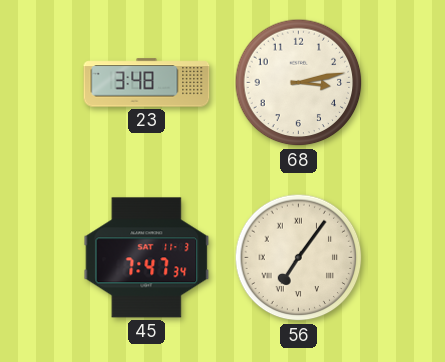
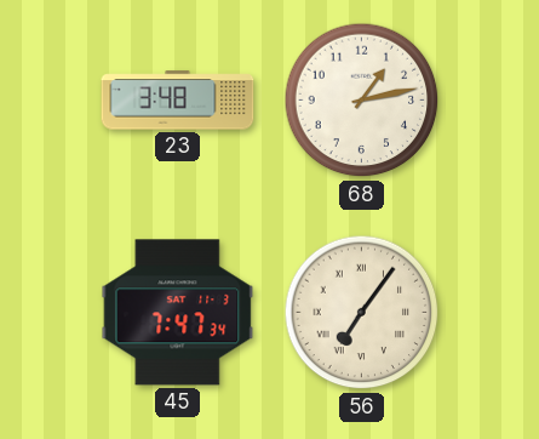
68: 3:13 -> 1:13 (362, 101)
